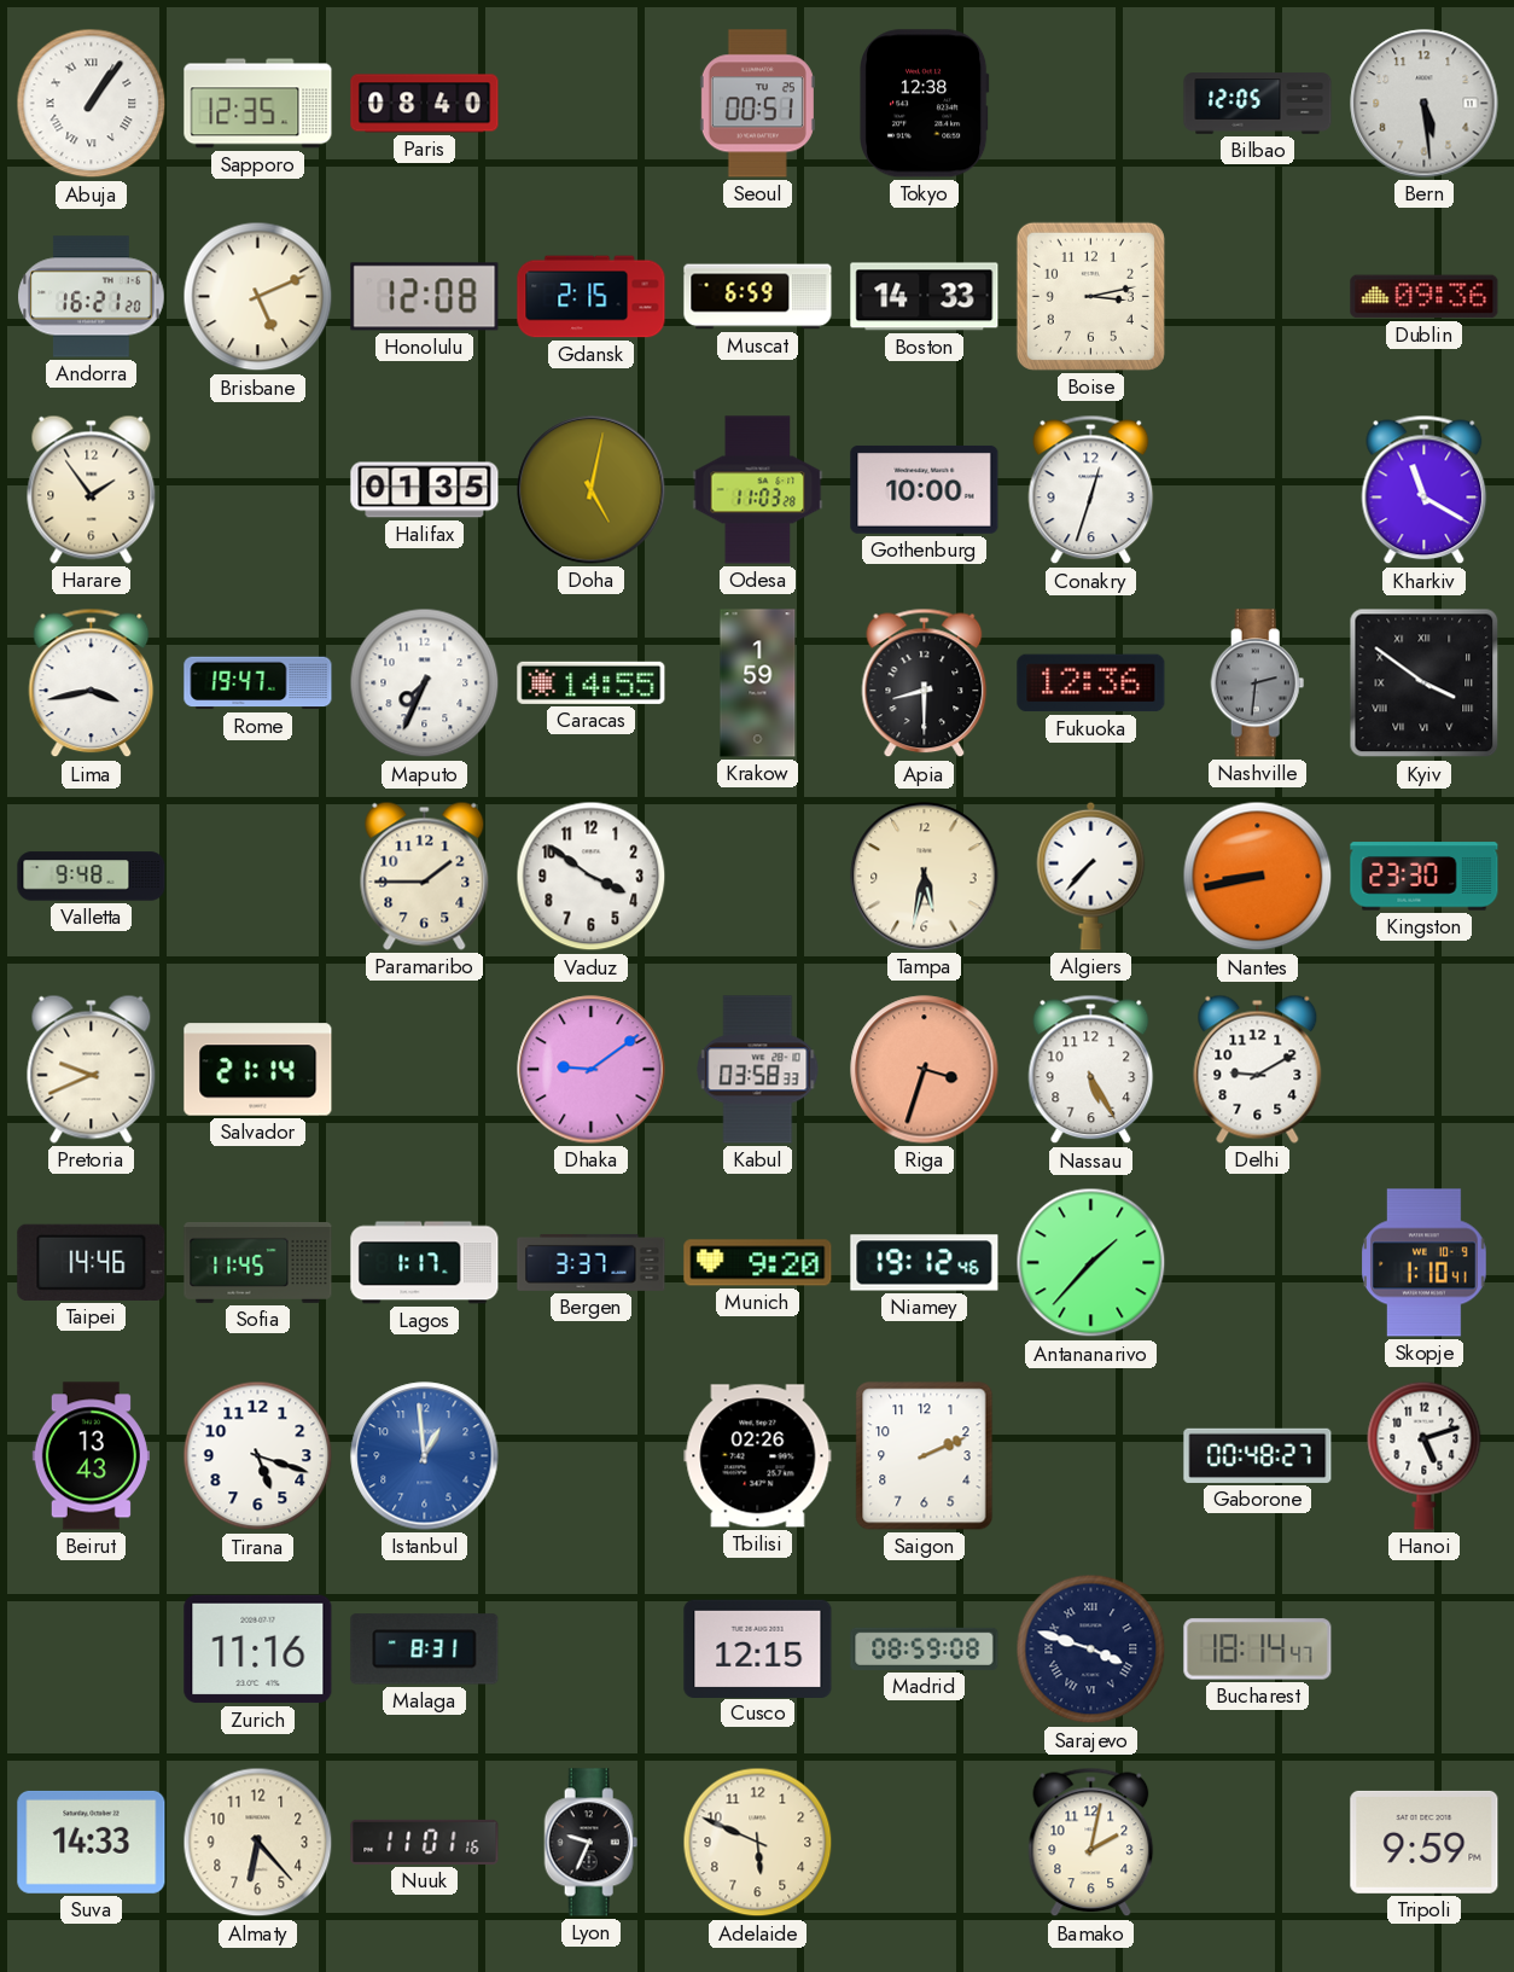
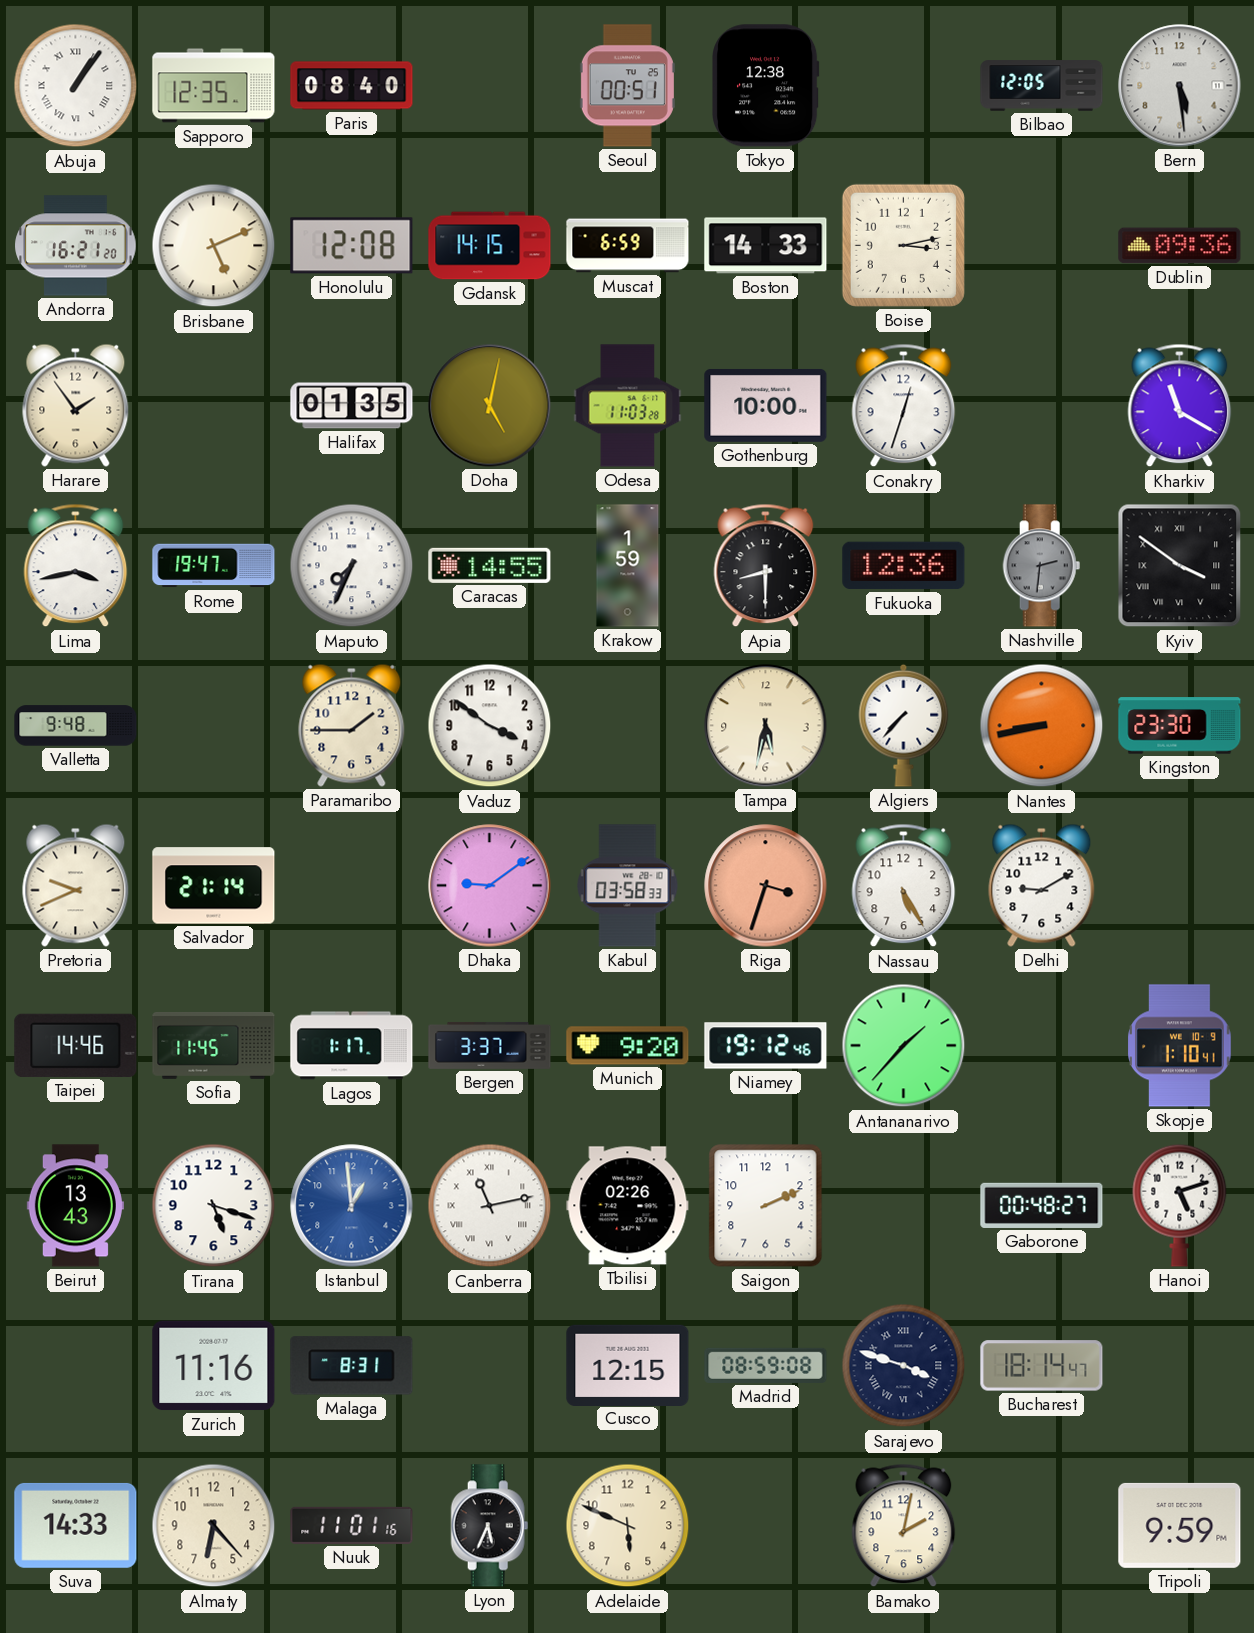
Gdansk: 2:15 -> 14:15 (490, 246)
Canberra: none -> 11:13 (490, 1206)
Lyon: 9:34 -> 5:34 (490, 1526)
